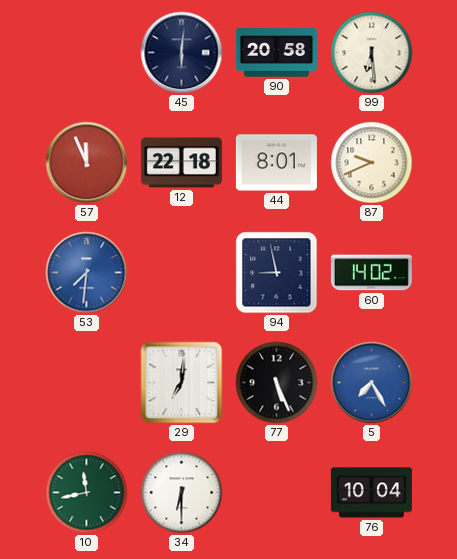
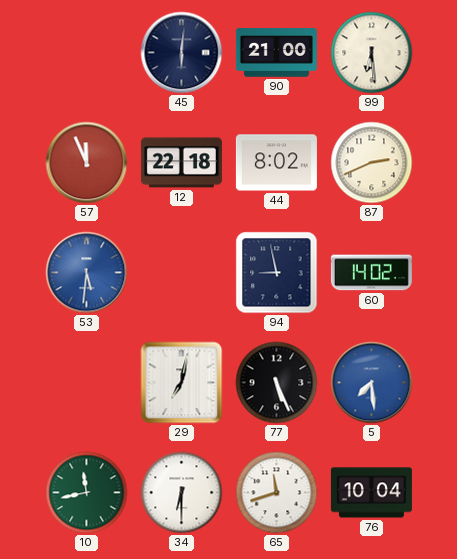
90: 20:58 -> 21:00 (276, 53)
44: 8:01 -> 8:02 (276, 163)
87: 9:41 -> 2:41 (372, 163)
53: 7:31 -> 5:31 (87, 273)
29: 7:01 -> 7:02 (182, 383)
5: 7:25 -> 7:29 (372, 383)
65: none -> 11:42 (277, 493)
